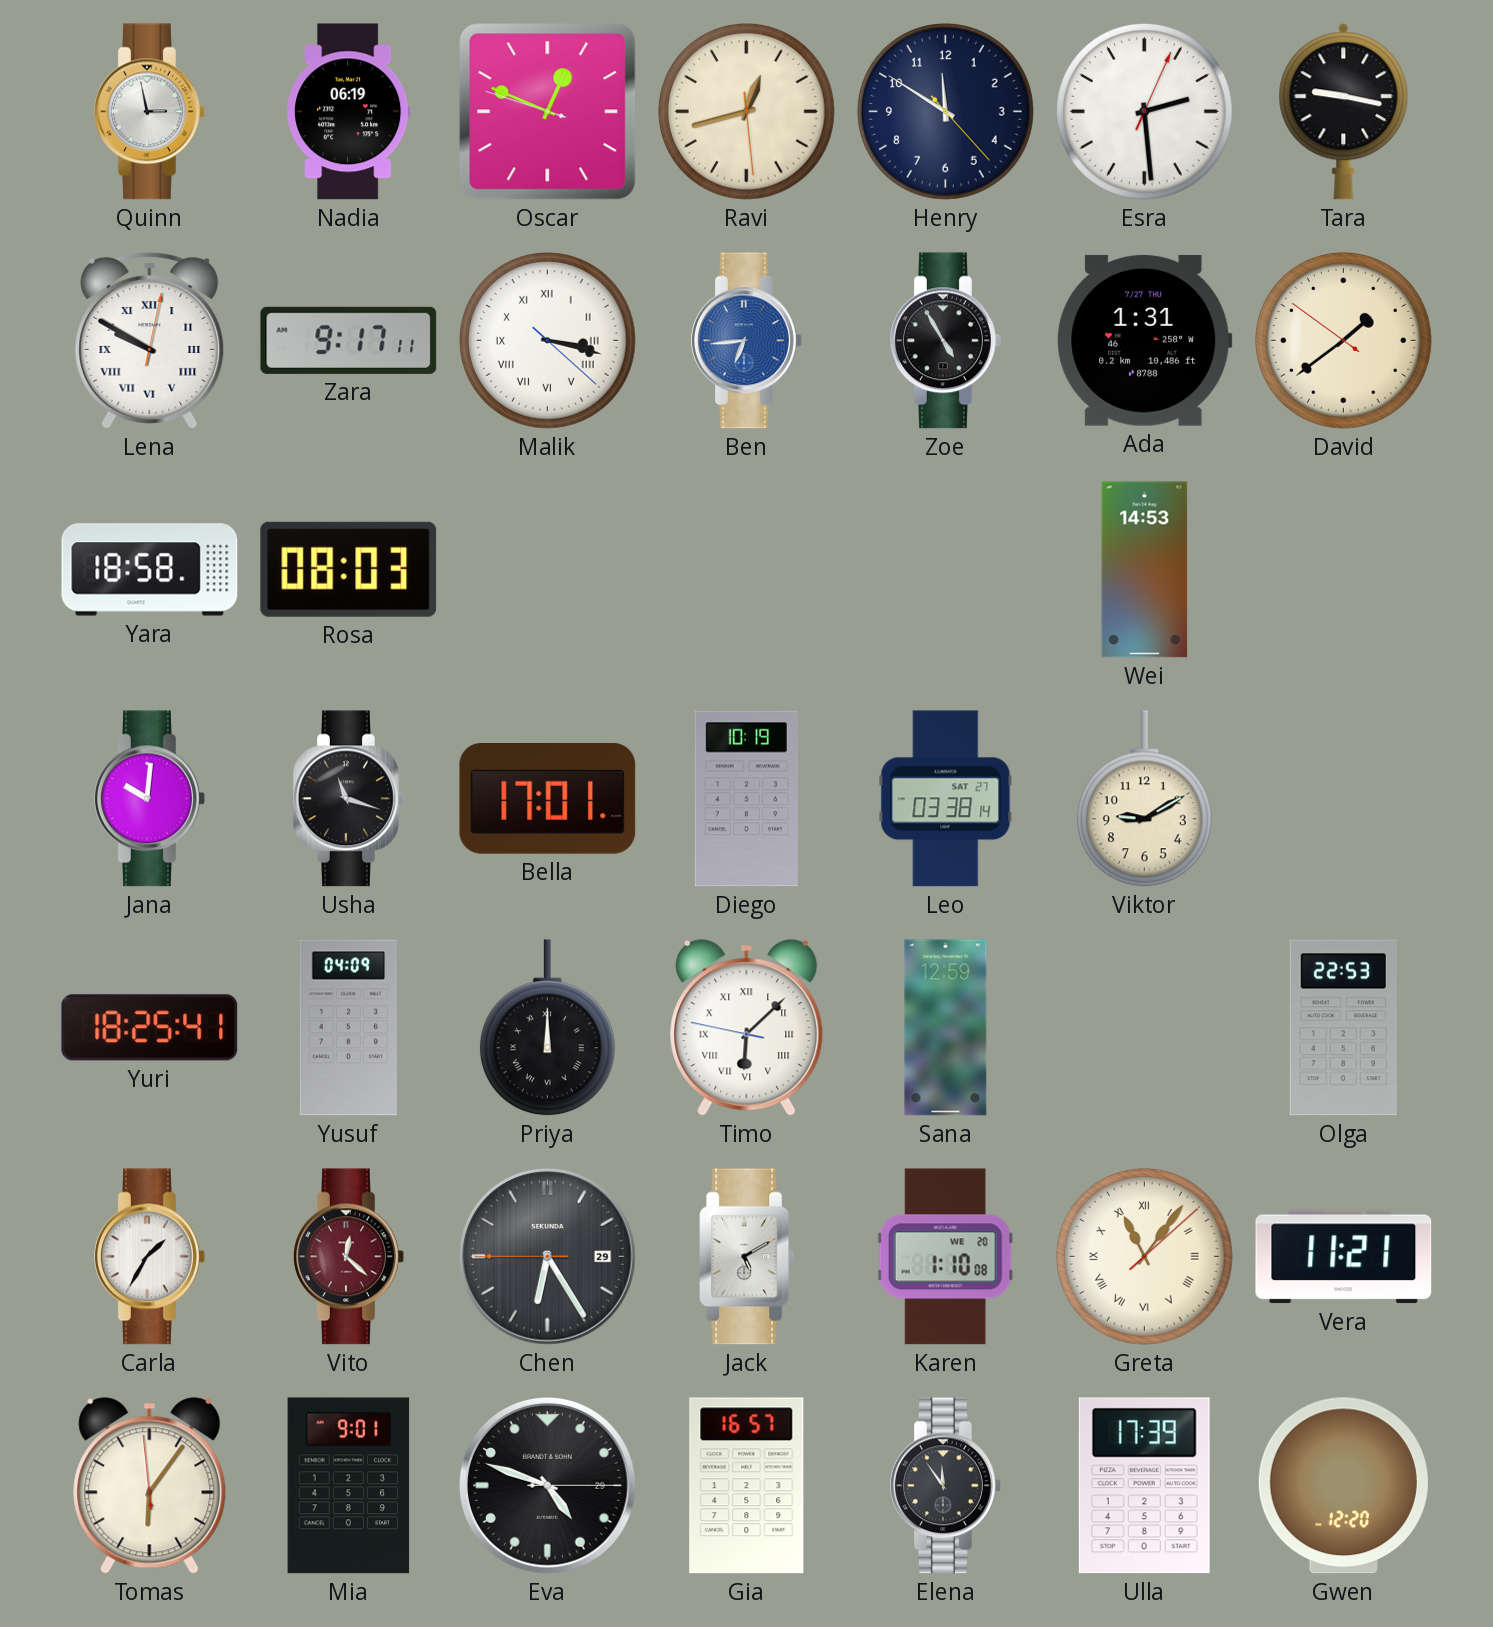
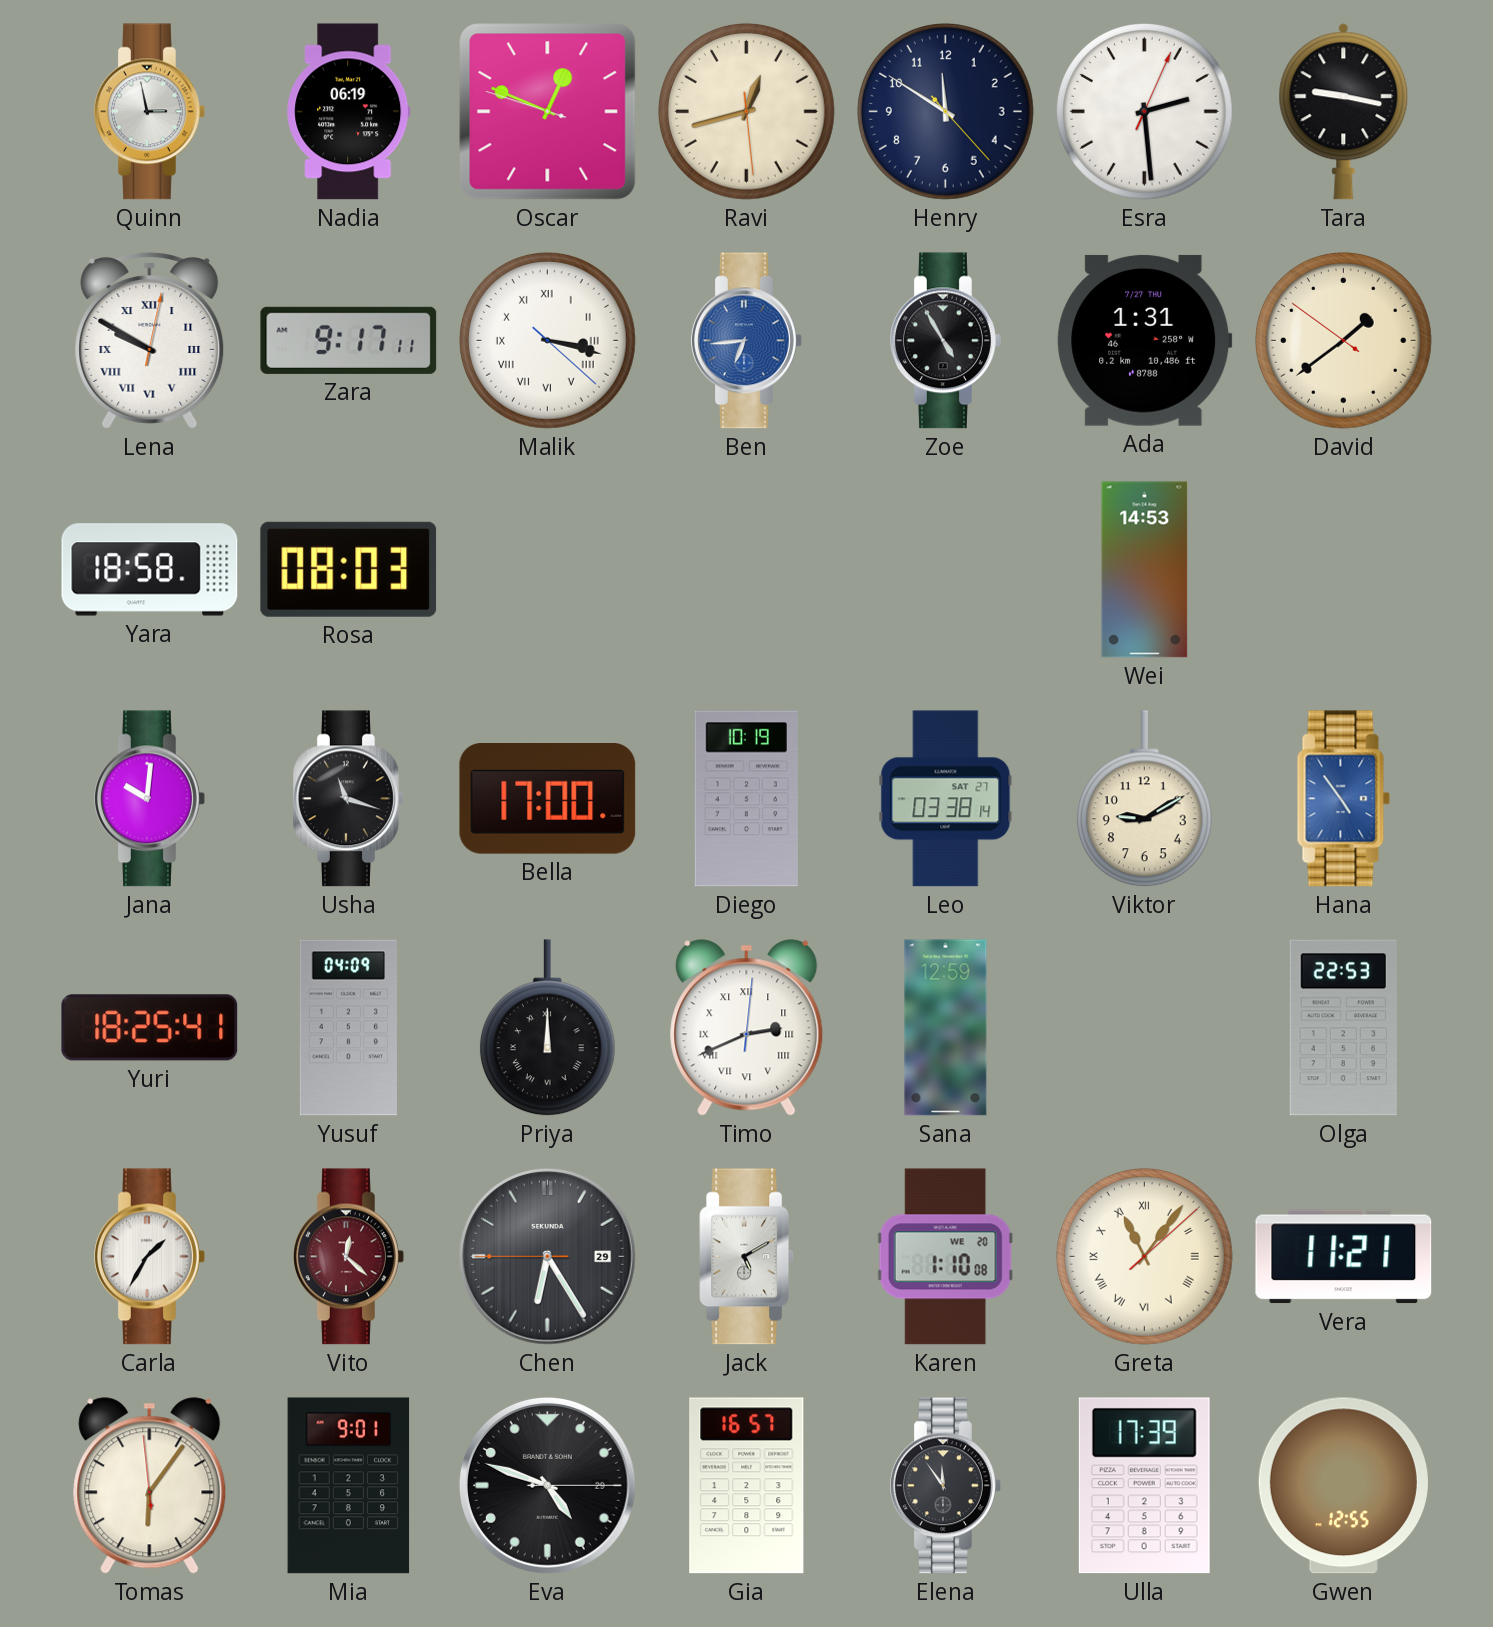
Bella: 17:01 -> 17:00 (548, 799)
Hana: none -> 4:54 (1344, 799)
Timo: 6:07 -> 2:41 (747, 1028)
Gwen: 12:20 -> 12:55 (1343, 1486)
